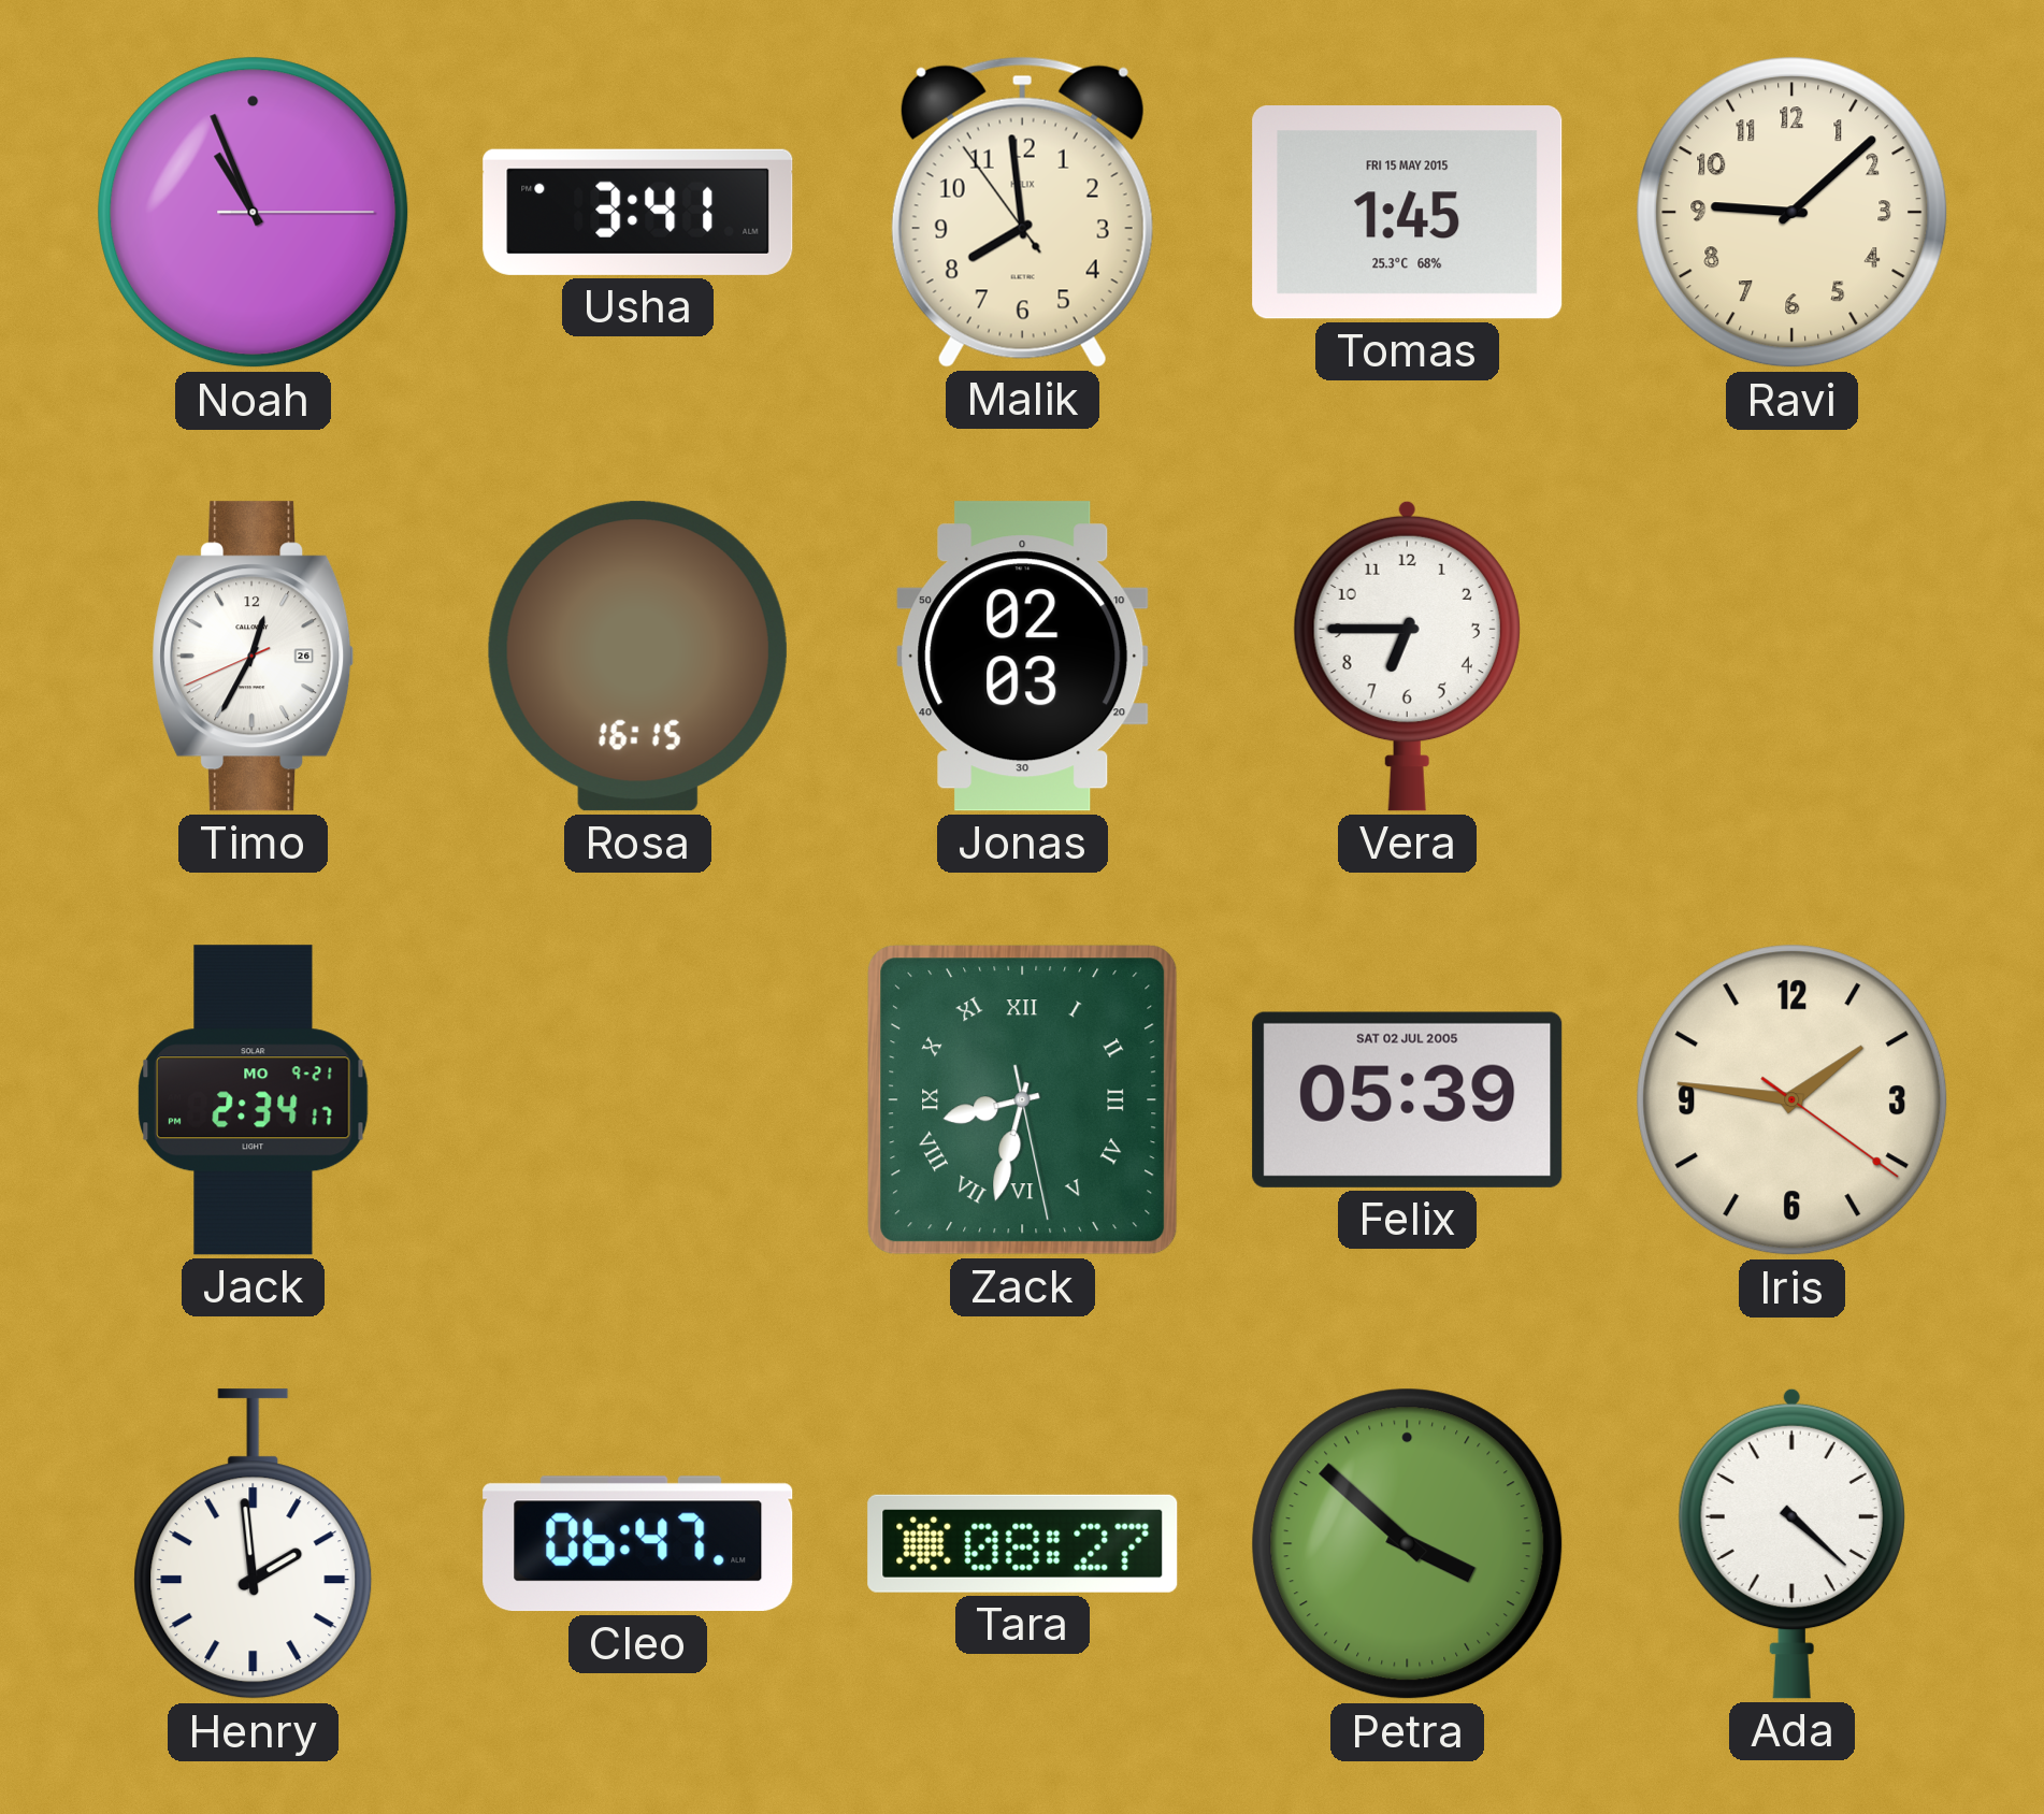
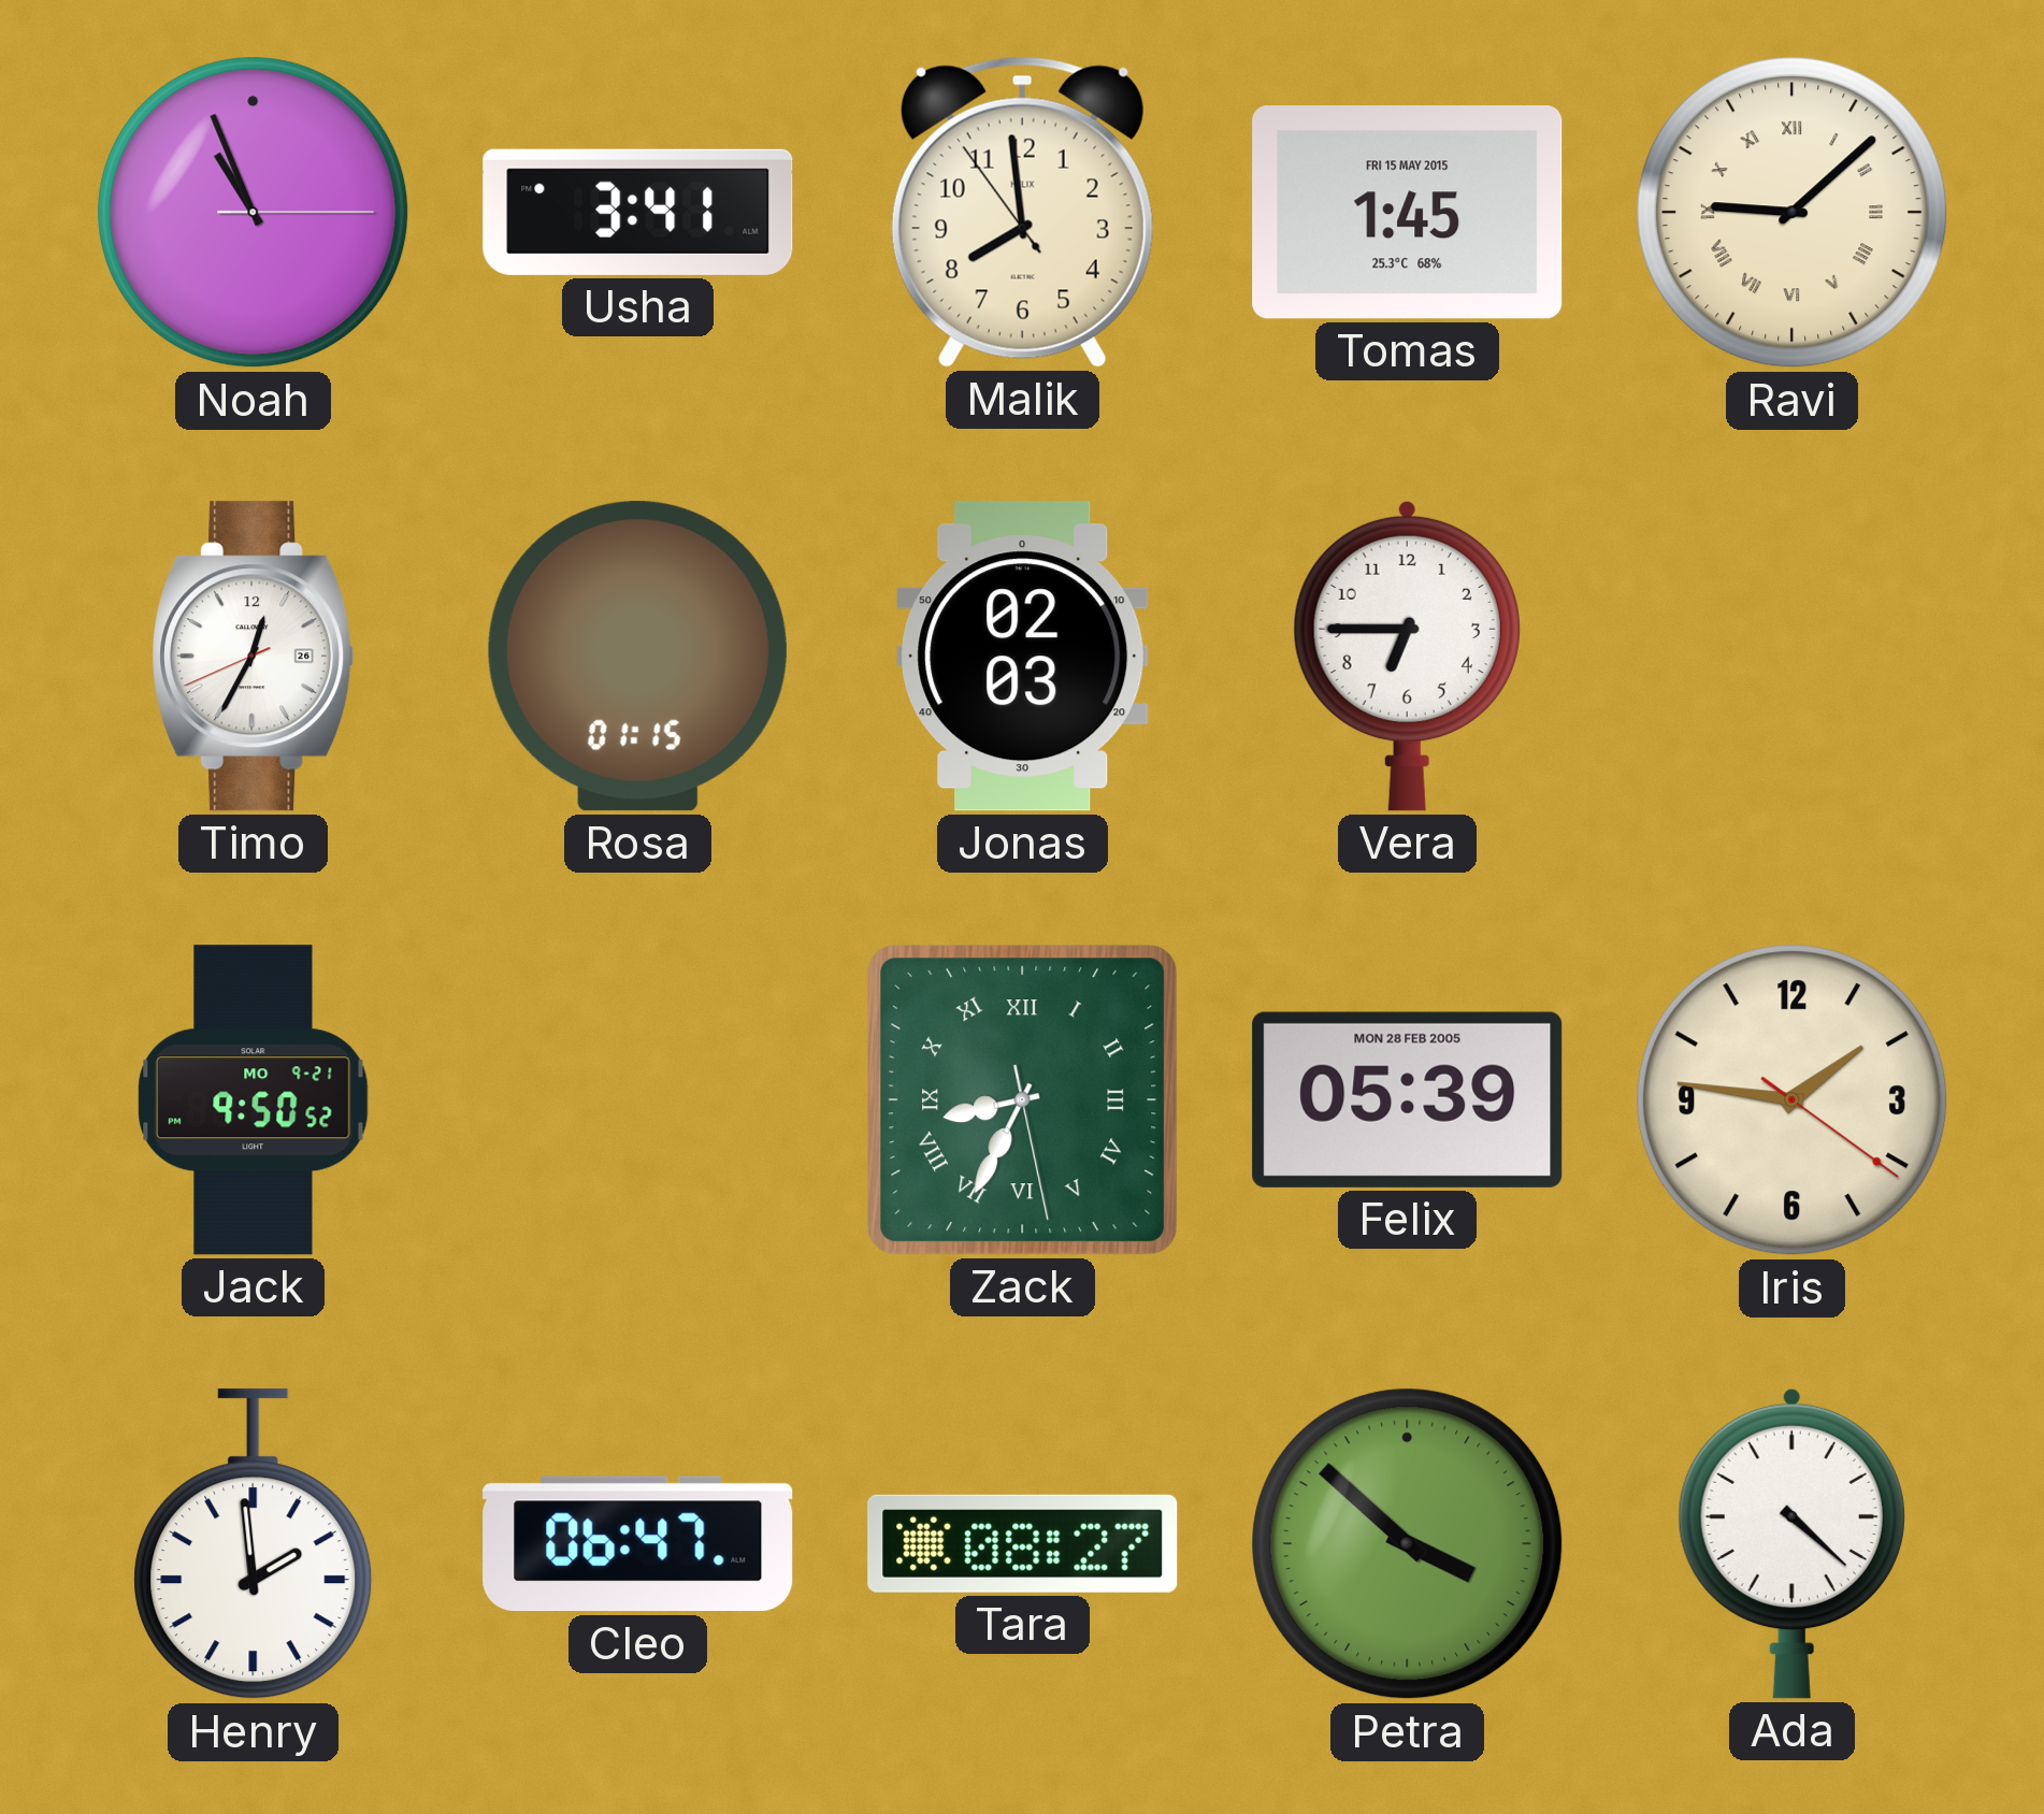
Ravi numerals: Arabic -> Roman (1793, 213)
Rosa: 16:15 -> 01:15 (637, 657)
Jack: 2:34 -> 9:50 (254, 1100)
Zack: 8:32 -> 8:34 (1023, 1100)
Felix date: SAT 02 JUL 2005 -> MON 28 FEB 2005 (1408, 1099)
